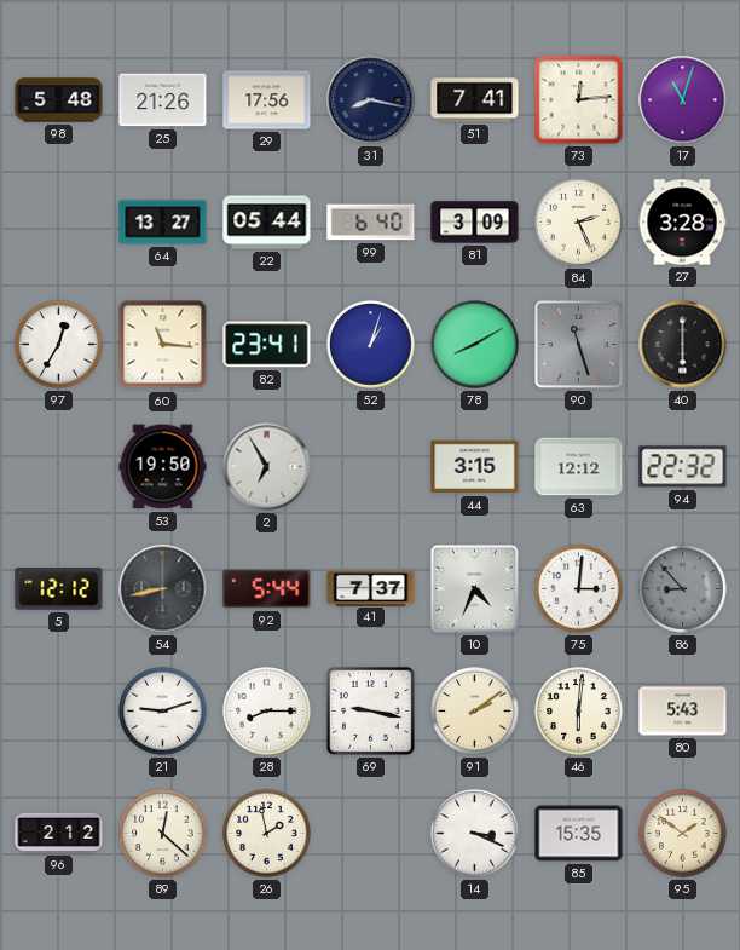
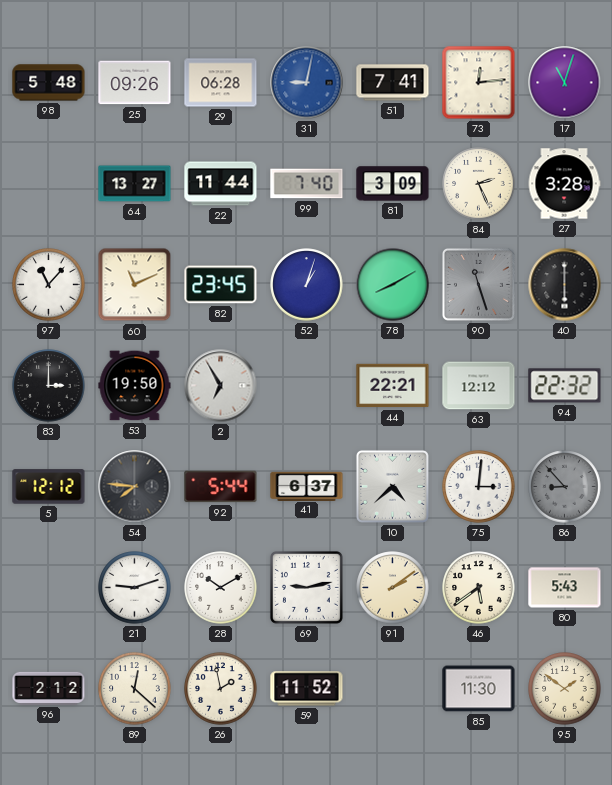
25: 21:26 -> 09:26 (135, 83)
29: 17:56 -> 06:28 (221, 83)
31: 8:17 -> 9:02 (307, 83)
31 dial: navy -> blue (307, 83)
22: 05:44 -> 11:44 (221, 184)
99: 6:40 -> 7:40 (307, 184)
97: 12:35 -> 11:07 (49, 285)
60: 11:16 -> 11:11 (135, 285)
82: 23:41 -> 23:45 (221, 285)
83: none -> 3:00 (49, 386)
44: 3:15 -> 22:21 (393, 386)
54: 8:43 -> 7:46 (135, 487)
41: 7:37 -> 6:37 (307, 486)
10: 4:34 -> 4:38 (392, 486)
28: 8:15 -> 10:10 (221, 588)
69: 9:17 -> 9:13 (306, 587)
46: 6:01 -> 5:39 (479, 588)
59: none -> 11:52 (307, 689)
14: 3:19 -> none (475, 834)
85: 15:35 -> 11:30 (479, 689)
